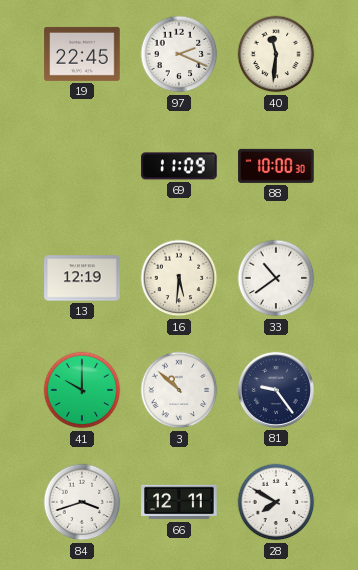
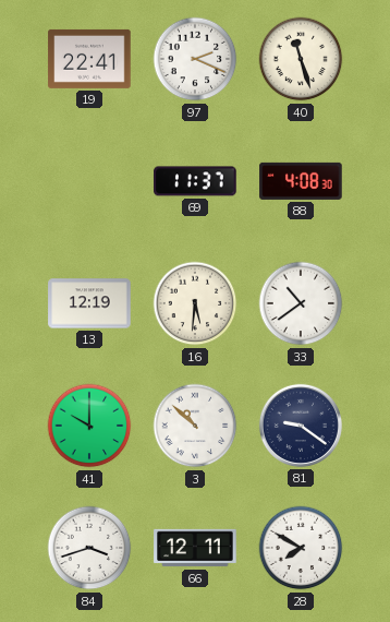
19: 22:45 -> 22:41 (89, 59)
40: 11:31 -> 11:27 (301, 59)
69: 11:09 -> 11:37 (195, 181)
88: 10:00 -> 4:08 (301, 181)
81: 9:24 -> 9:21 (301, 426)
